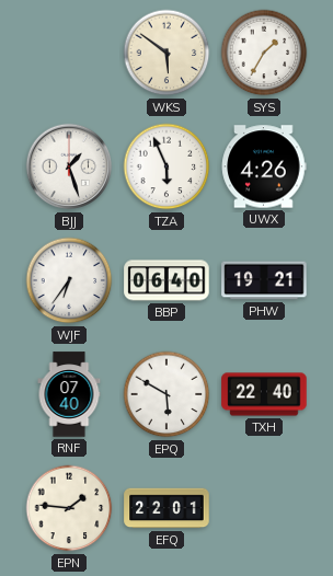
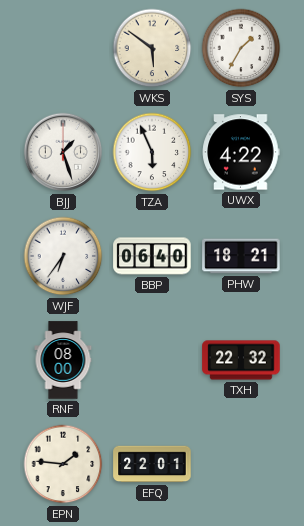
UWX: 4:26 -> 4:22 (241, 152)
PHW: 19:21 -> 18:21 (241, 256)
RNF: 07:40 -> 08:00 (63, 360)
EPQ: 5:50 -> none (166, 394)
TXH: 22:40 -> 22:32 (241, 360)
